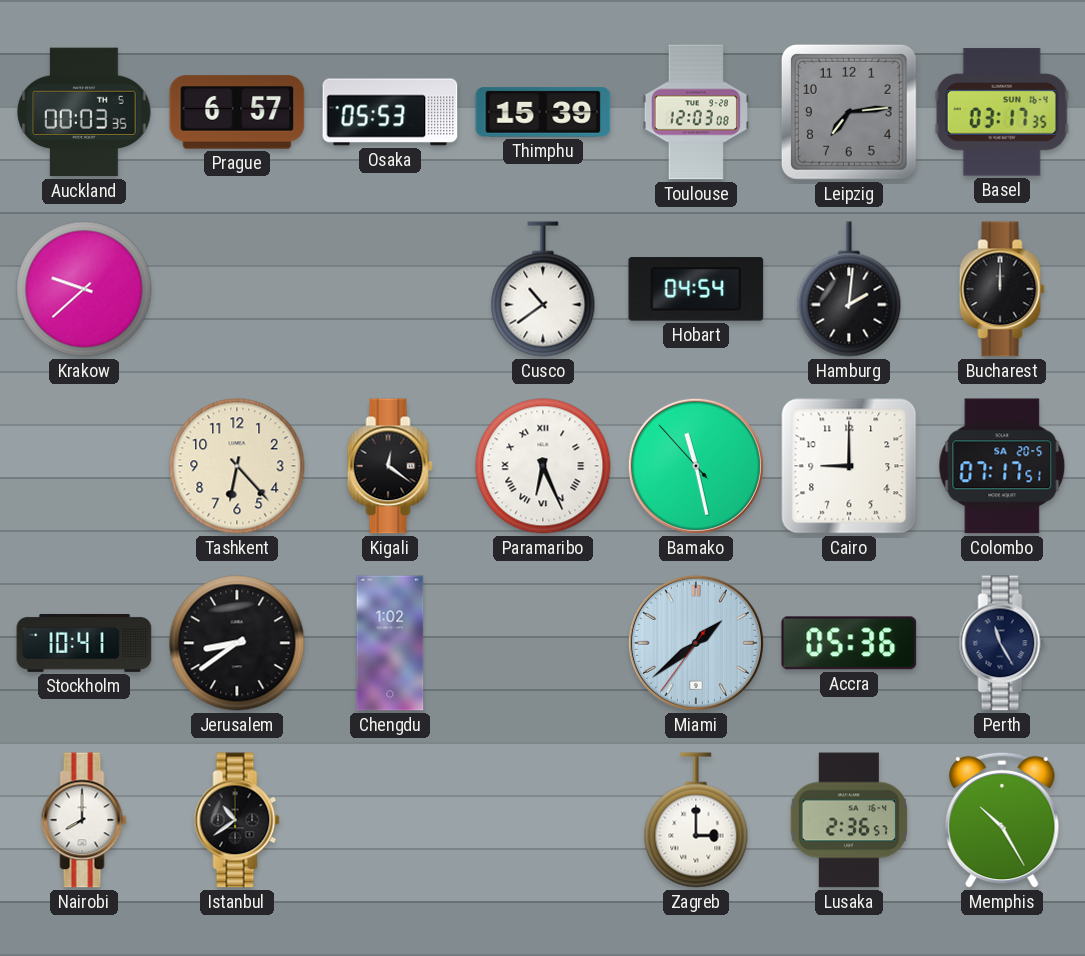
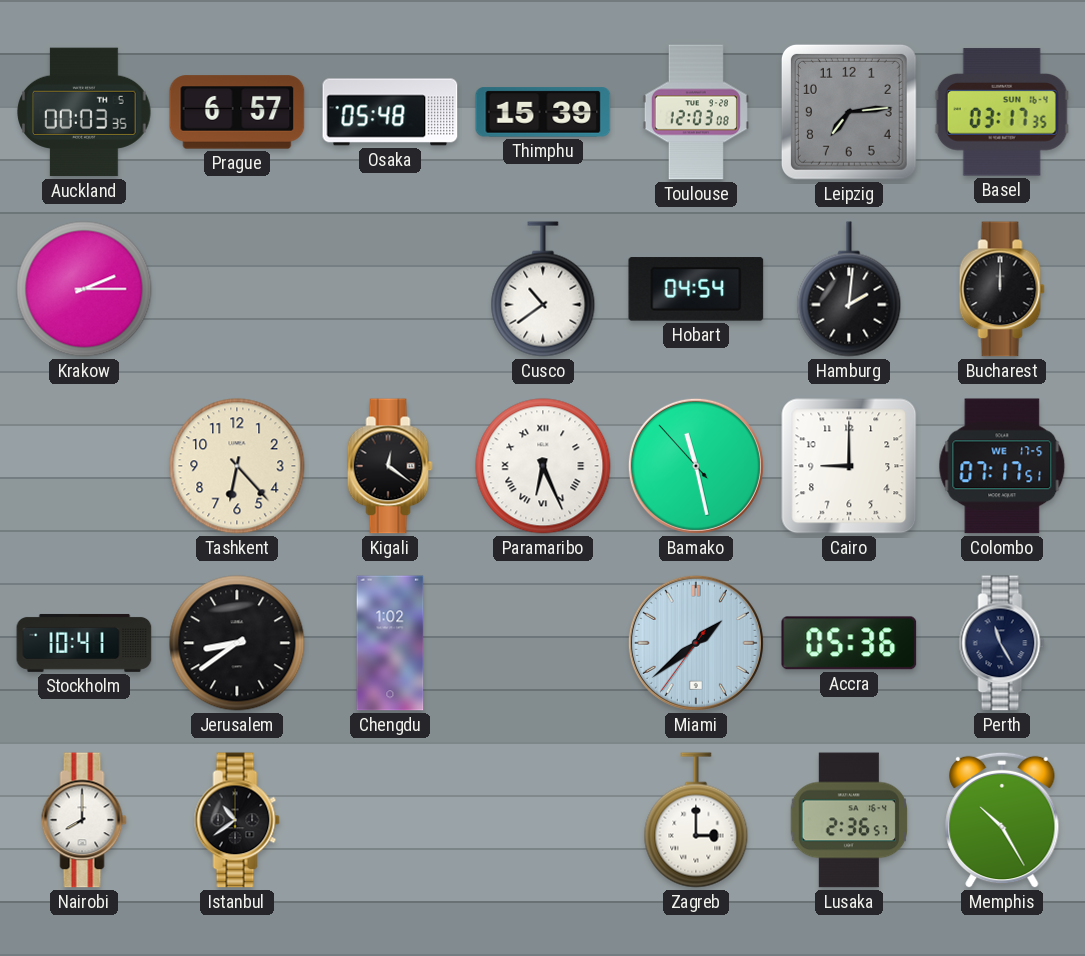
Osaka: 05:53 -> 05:48 (390, 112)
Krakow: 9:38 -> 2:15 (84, 289)
Colombo date: SA 20-5 -> WE 17-5 (1002, 466)
